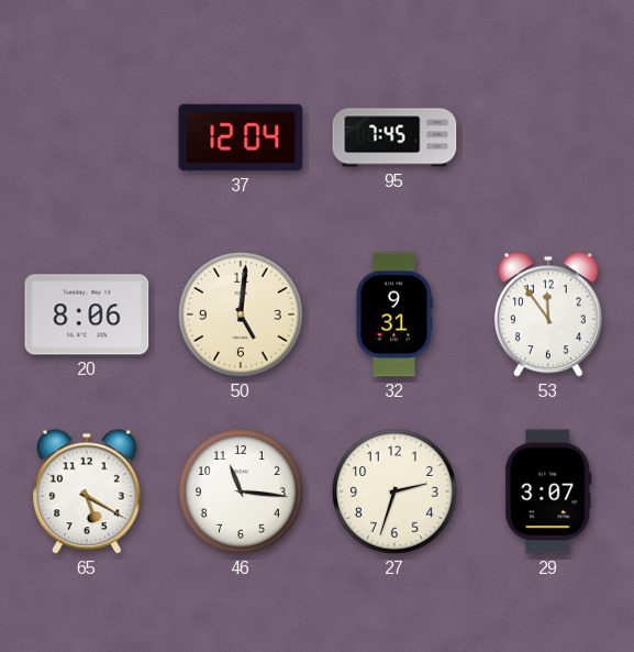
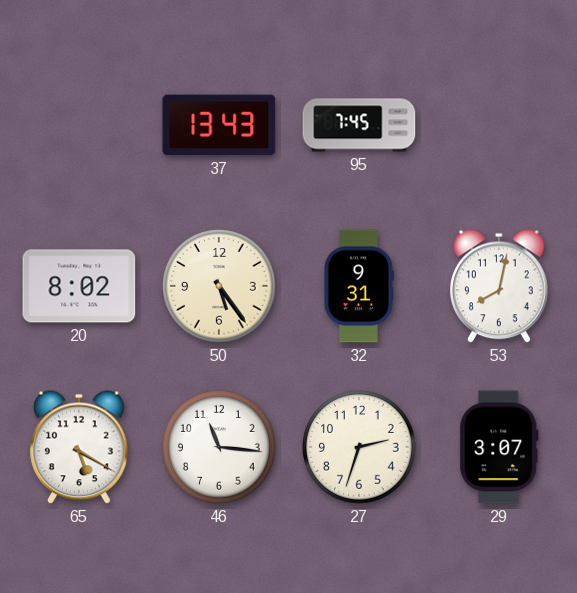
37: 12:04 -> 13:43 (219, 125)
20: 8:06 -> 8:02 (79, 286)
50: 5:01 -> 5:24 (219, 286)
53: 11:54 -> 8:02 (500, 286)
